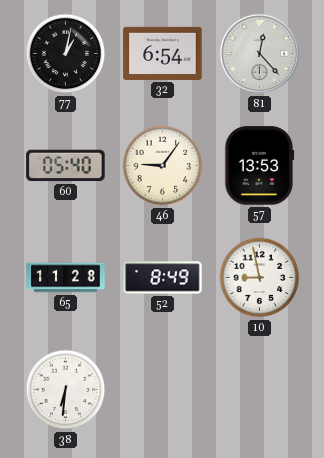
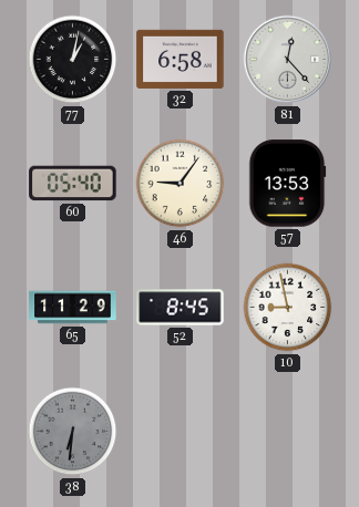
32: 6:54 -> 6:58 (181, 59)
65: 11:28 -> 11:29 (73, 308)
52: 8:49 -> 8:45 (181, 308)
38 dial: white -> grey (73, 432)
